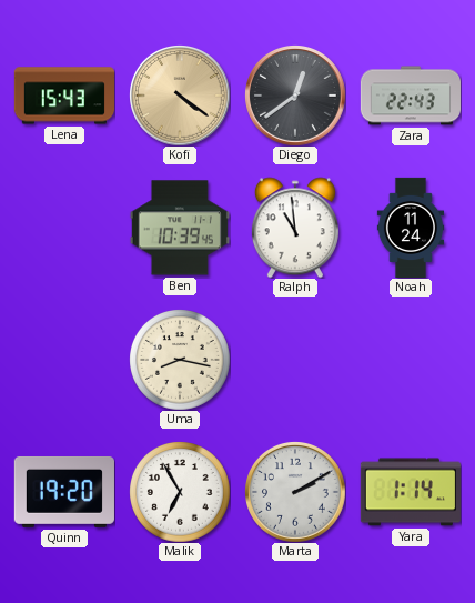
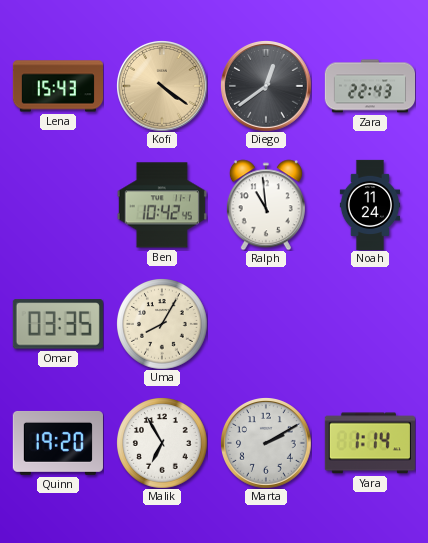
Ben: 10:39 -> 10:42 (162, 205)
Omar: none -> 03:35 (58, 324)
Uma: 8:17 -> 8:05 (162, 324)
